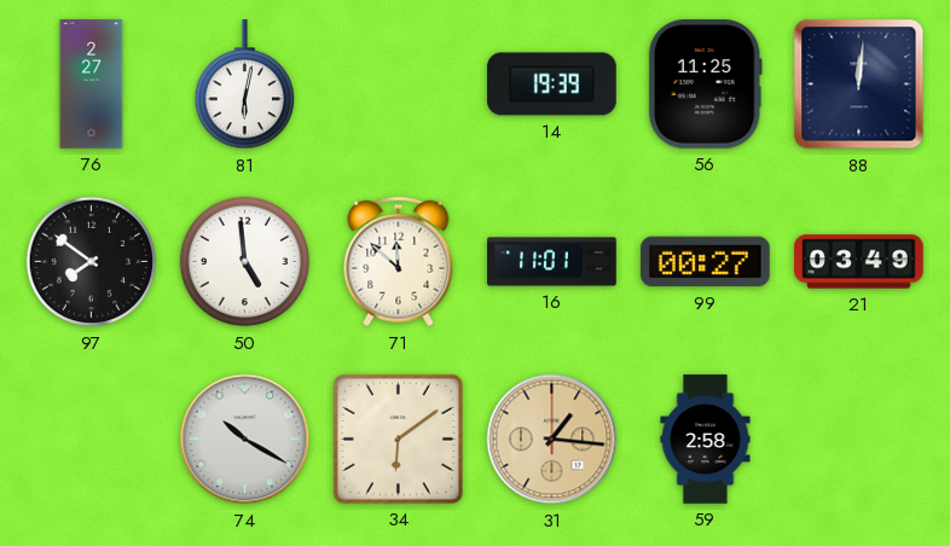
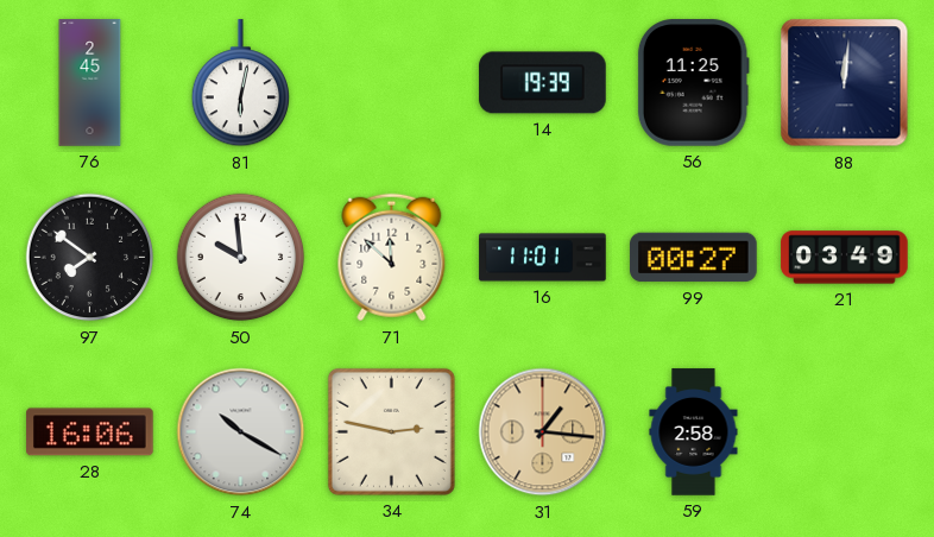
76: 2:27 -> 2:45 (90, 83)
50: 4:59 -> 9:59 (241, 258)
28: none -> 16:06 (90, 432)
34: 6:09 -> 2:47 (391, 431)
